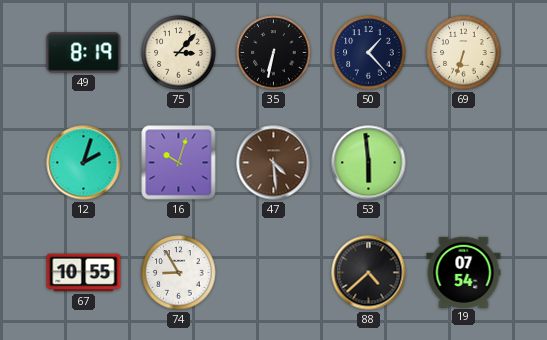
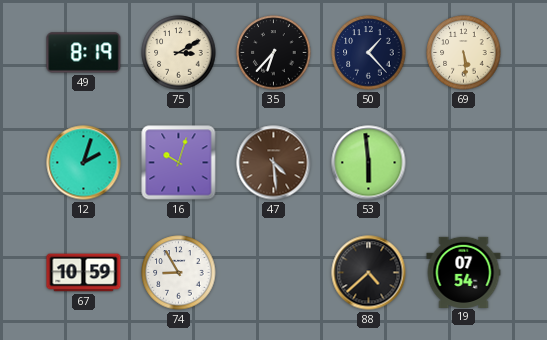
75: 3:07 -> 3:10 (179, 53)
35: 6:32 -> 6:37 (274, 53)
69: 6:33 -> 5:29 (464, 53)
67: 10:55 -> 10:59 (84, 273)
